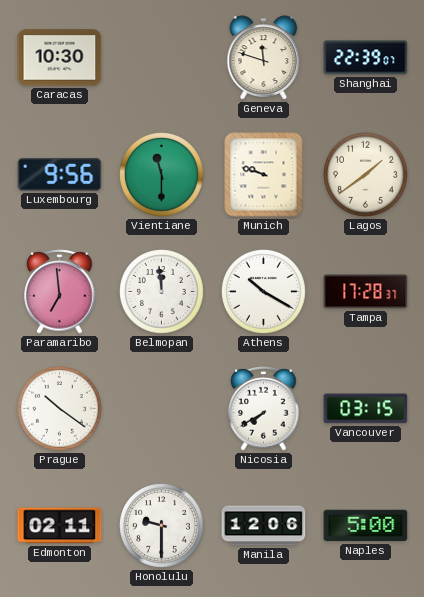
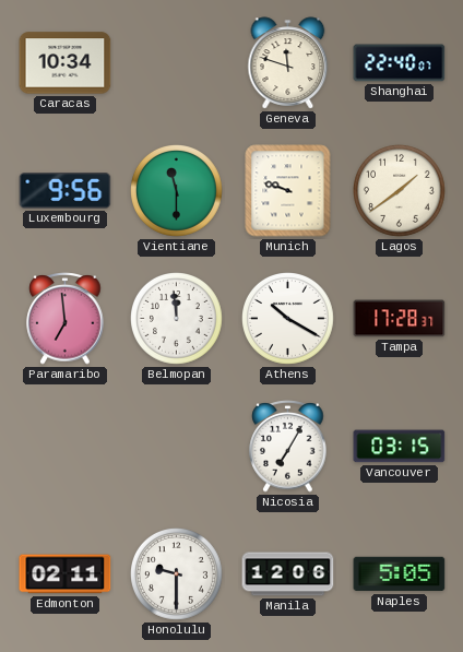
Caracas: 10:30 -> 10:34 (66, 63)
Shanghai: 22:39 -> 22:40 (400, 63)
Prague: 10:21 -> none (60, 409)
Nicosia: 7:40 -> 7:05 (288, 447)
Naples: 5:00 -> 5:05 (400, 574)
